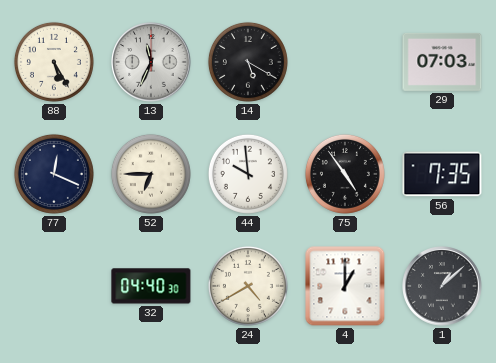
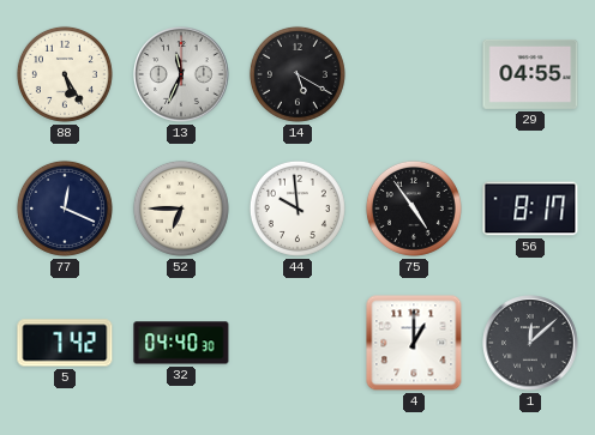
29: 07:03 -> 04:55 (530, 74)
56: 7:35 -> 8:17 (530, 209)
5: none -> 7:42 (65, 343)
24: 4:40 -> none (248, 286)
1: 1:08 -> 12:08 (530, 343)
